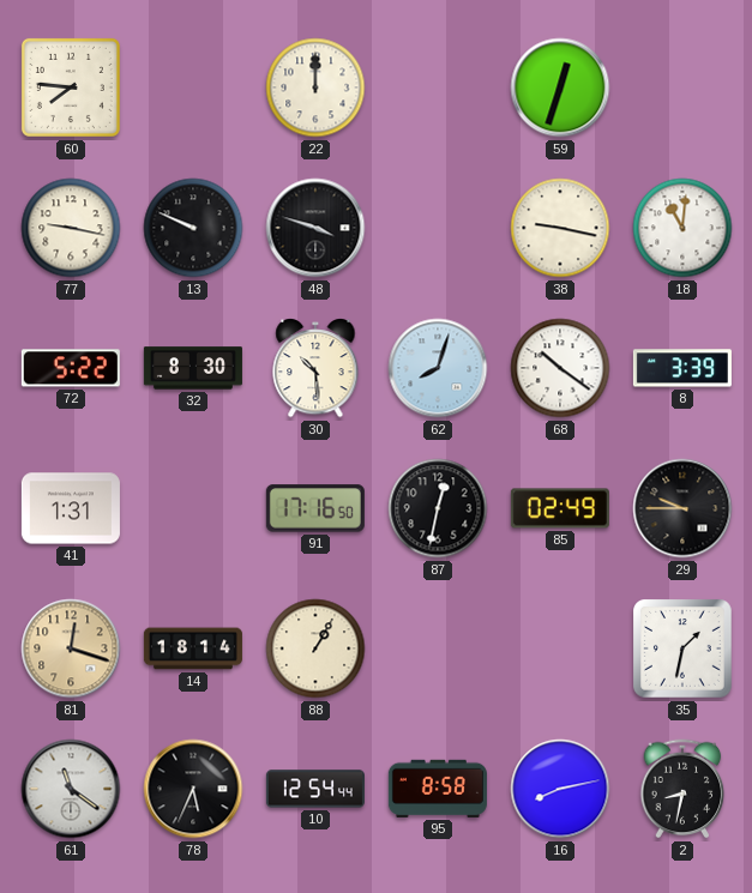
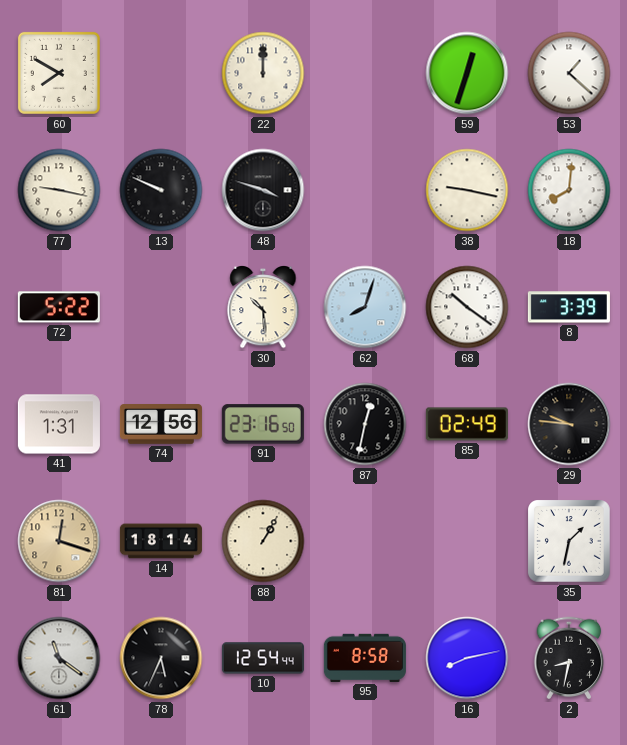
60: 7:46 -> 7:50 (59, 73)
53: none -> 1:22 (569, 73)
18: 11:01 -> 8:01 (569, 190)
32: 8:30 -> none (193, 368)
74: none -> 12:56 (161, 424)
91: 17:16 -> 23:16 (263, 424)
29: 9:45 -> 9:46 (569, 424)
